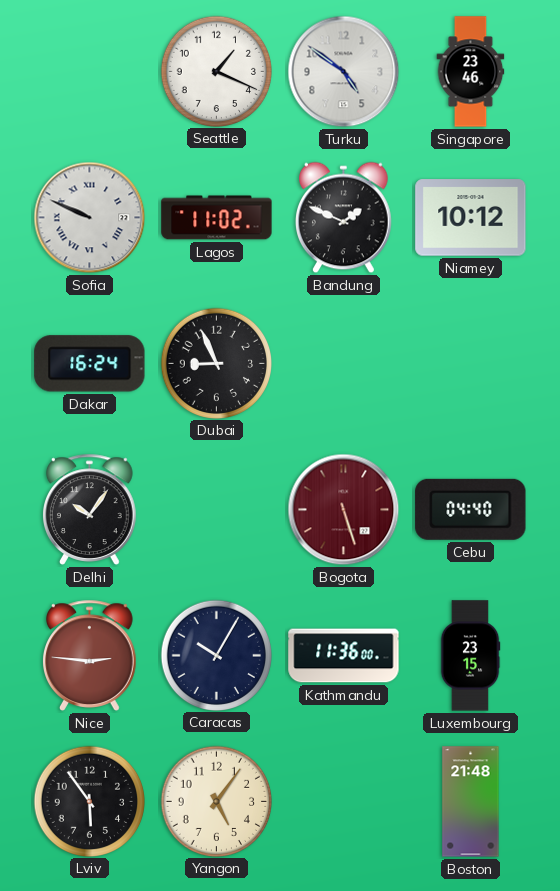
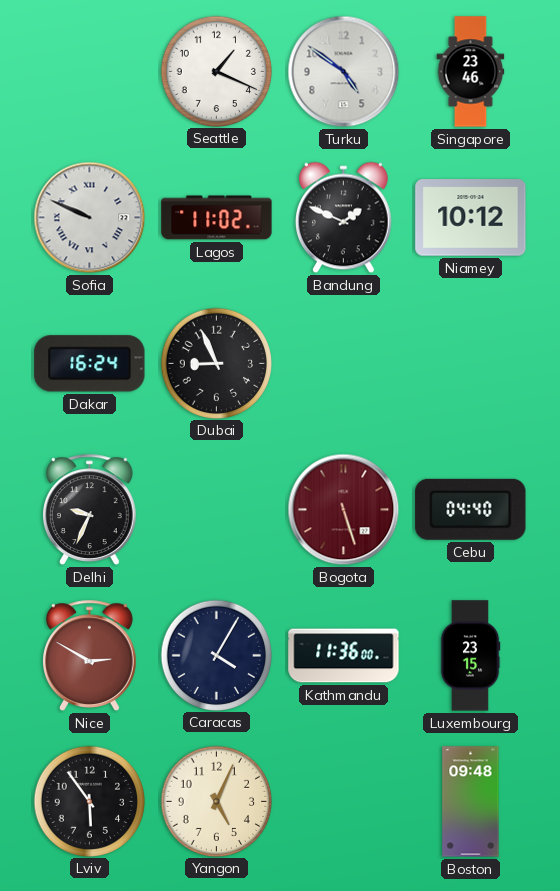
Delhi: 10:06 -> 9:34 (90, 509)
Nice: 2:46 -> 2:50 (90, 655)
Caracas: 10:05 -> 4:05 (216, 655)
Yangon: 5:06 -> 5:04 (216, 801)
Boston: 21:48 -> 09:48 (471, 802)
